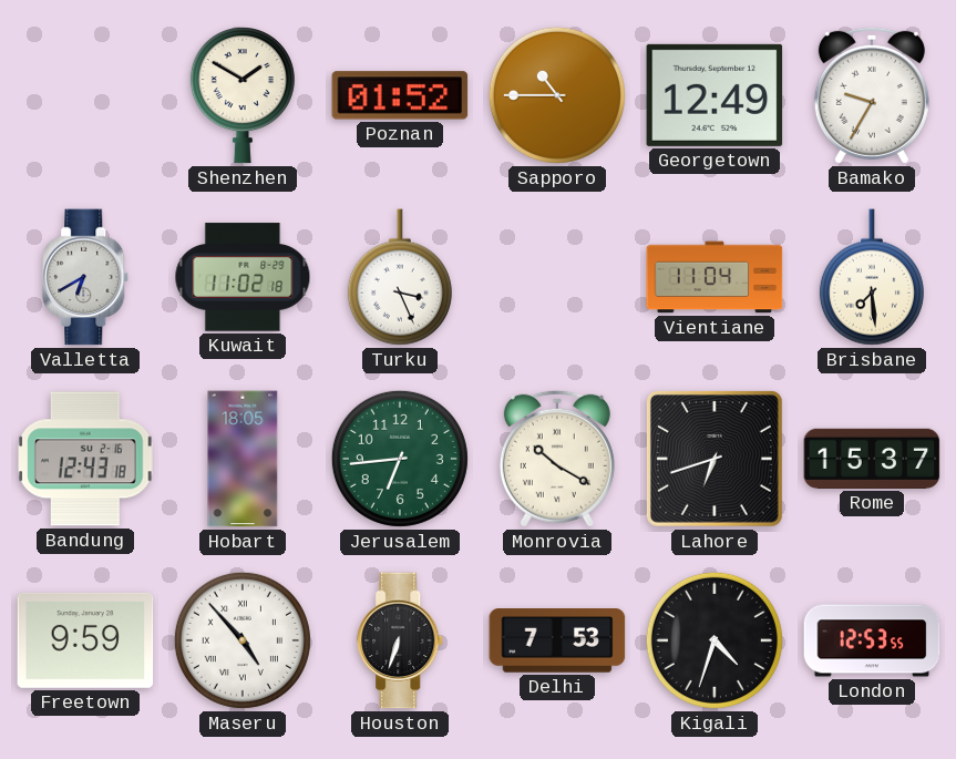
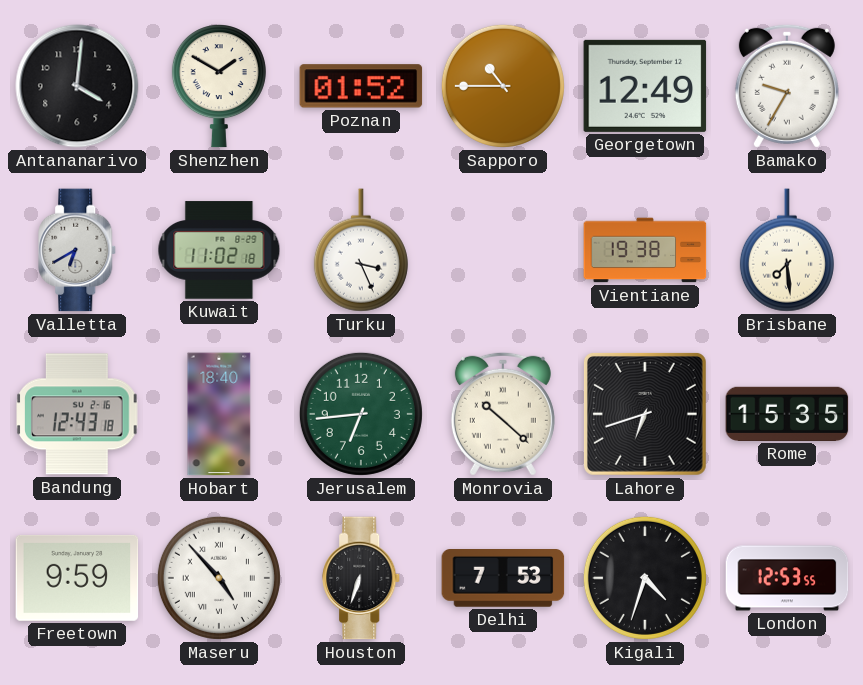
Antananarivo: none -> 4:01 (77, 86)
Vientiane: 11:04 -> 19:38 (645, 250)
Hobart: 18:05 -> 18:40 (219, 414)
Monrovia: 10:20 -> 10:22 (503, 414)
Rome: 15:37 -> 15:35 (787, 414)
